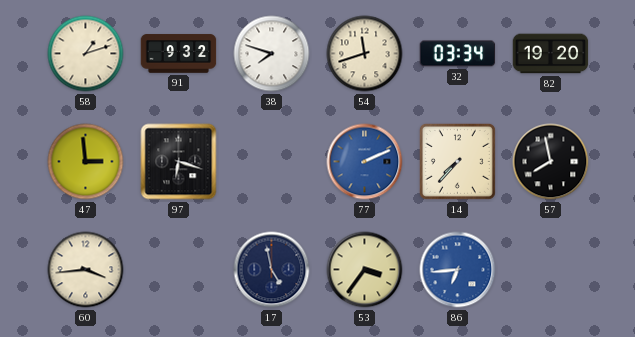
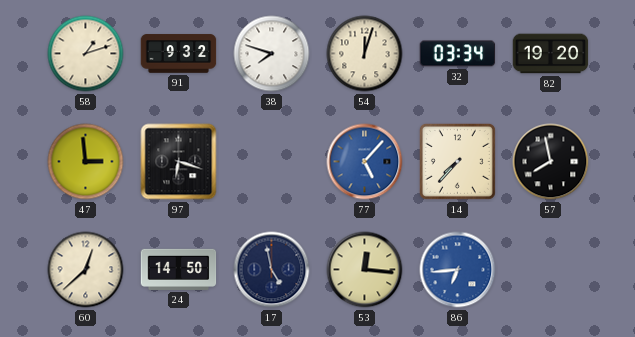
54: 11:42 -> 12:03 (365, 54)
77: 2:11 -> 5:07 (365, 162)
60: 3:44 -> 12:38 (86, 270)
24: none -> 14:50 (179, 269)
53: 3:36 -> 12:16 (365, 270)
